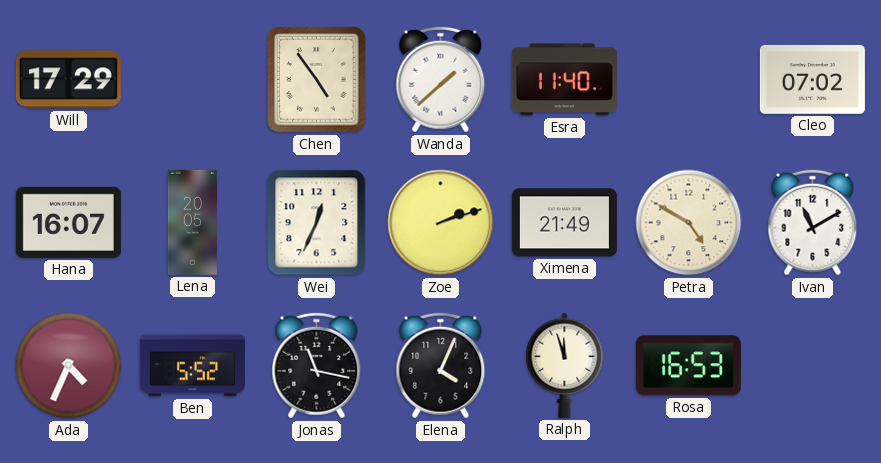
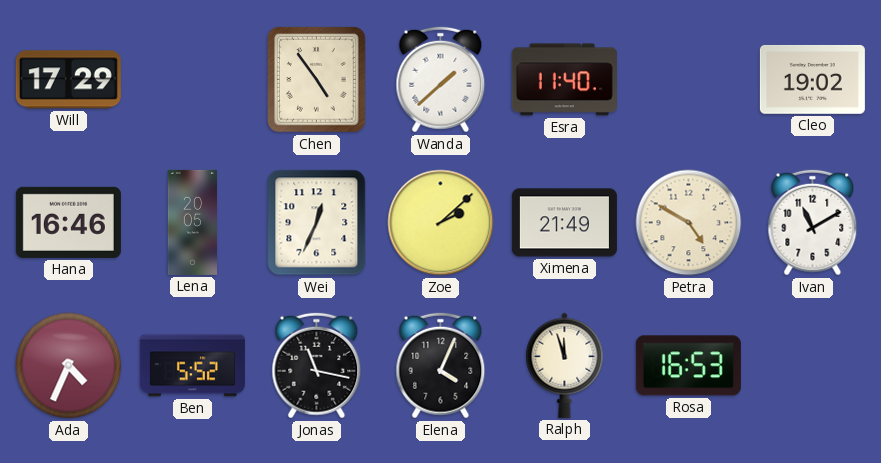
Cleo: 07:02 -> 19:02 (812, 80)
Hana: 16:07 -> 16:46 (68, 222)
Zoe: 2:12 -> 2:08 (441, 223)
